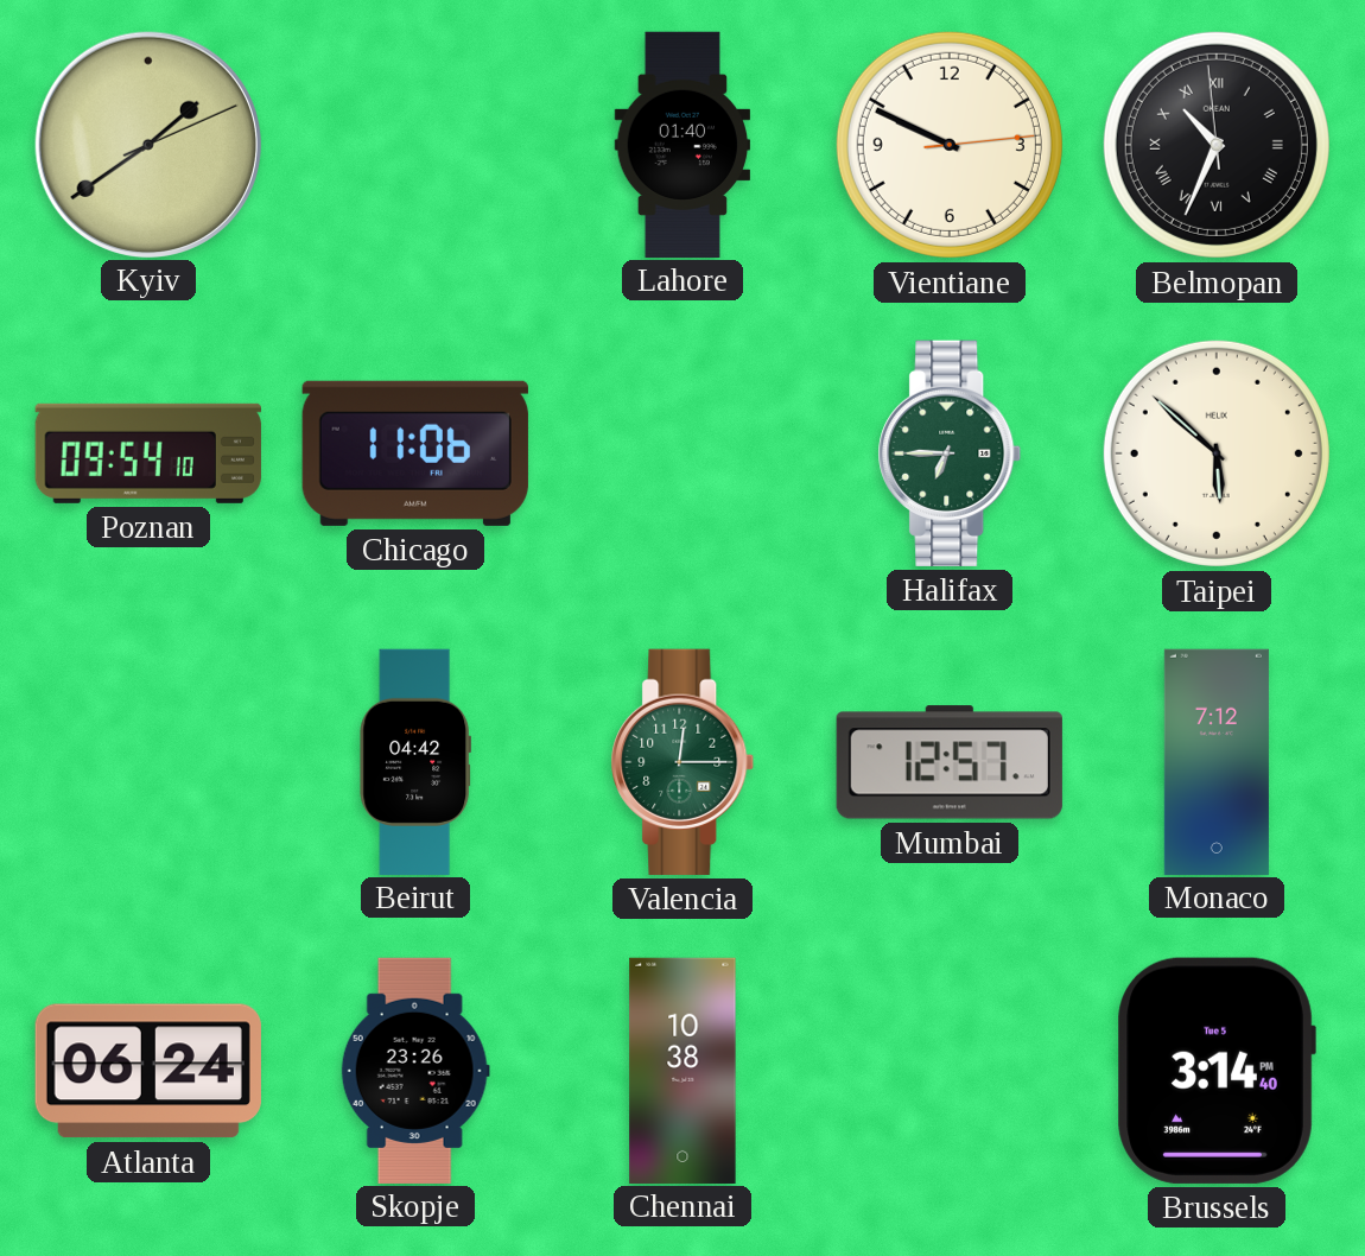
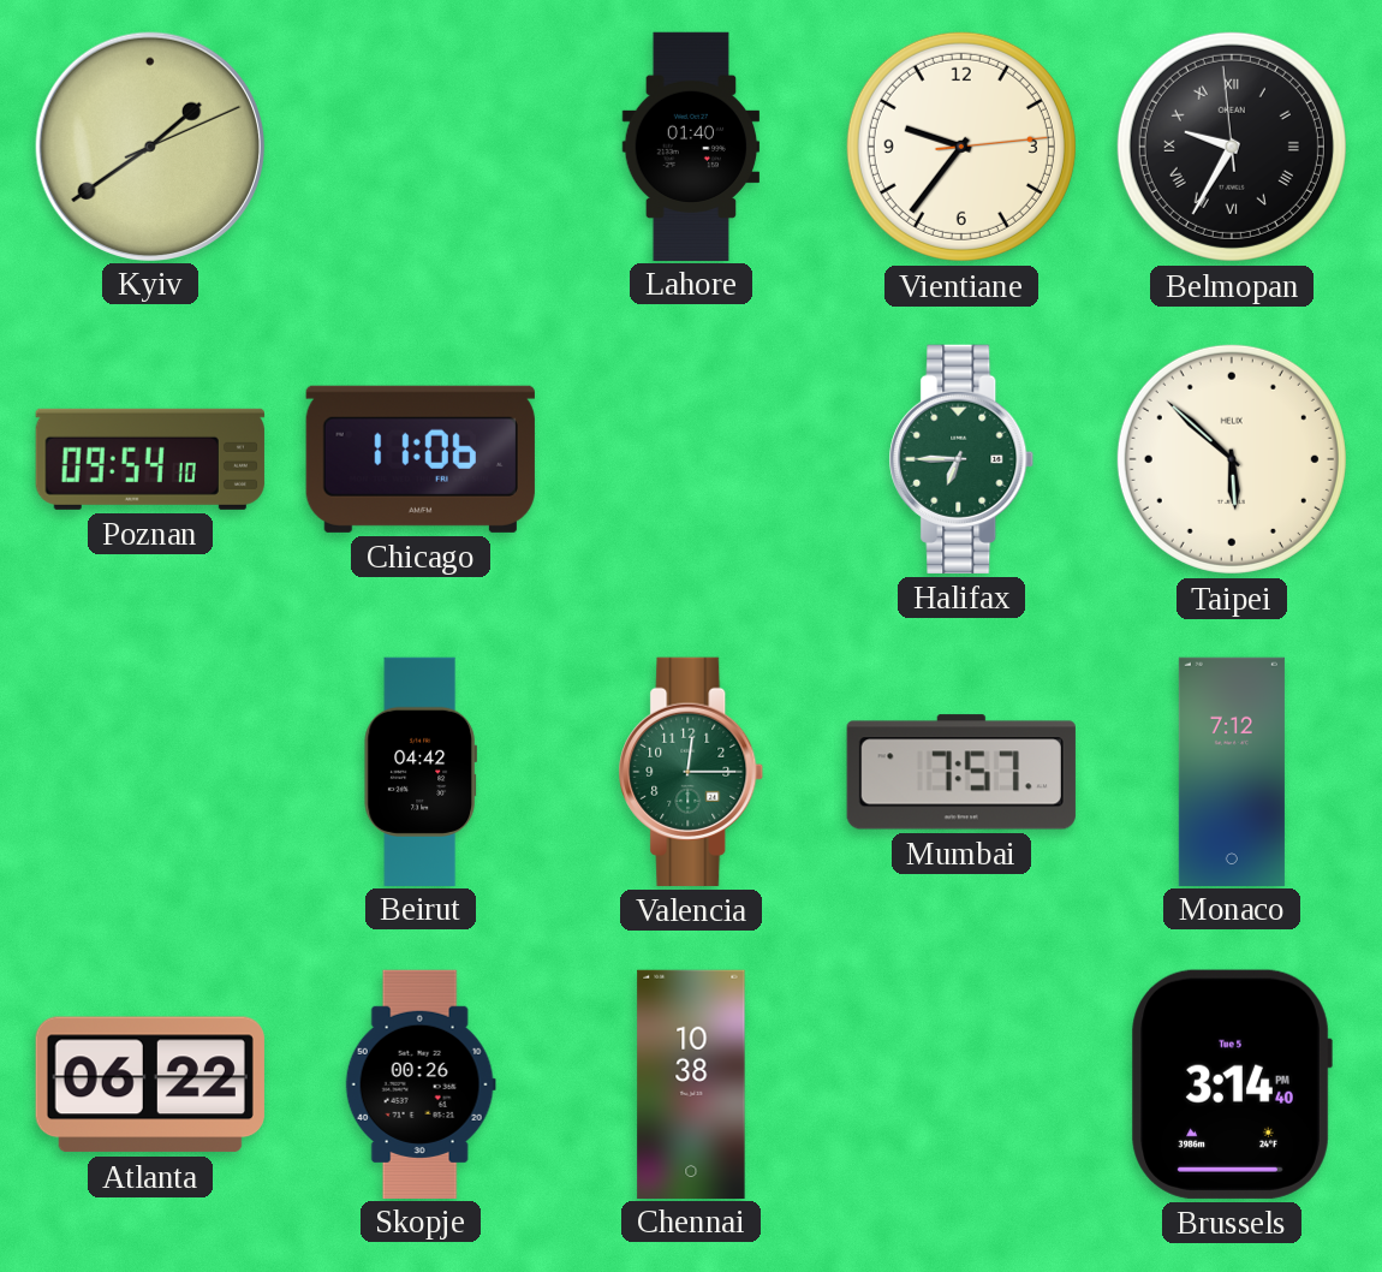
Vientiane: 9:49 -> 9:36 (961, 147)
Belmopan: 10:33 -> 9:34 (1232, 147)
Mumbai: 12:57 -> 7:57 (961, 772)
Atlanta: 06:24 -> 06:22 (150, 1084)
Skopje: 23:26 -> 00:26 (421, 1083)
